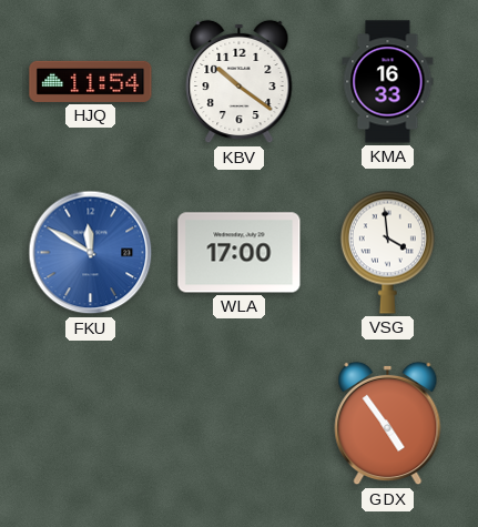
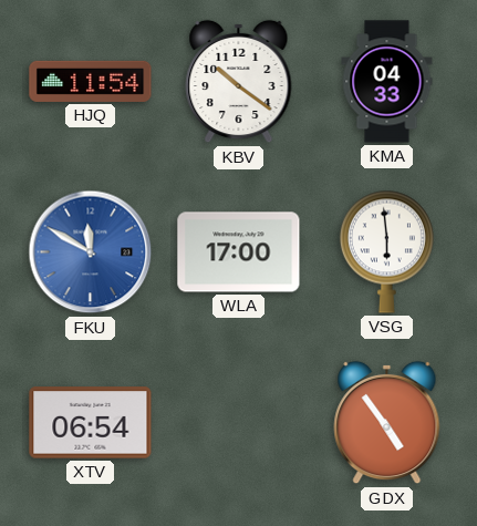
KMA: 16:33 -> 04:33 (387, 82)
VSG: 3:59 -> 5:59 (386, 251)
XTV: none -> 06:54 (91, 423)
